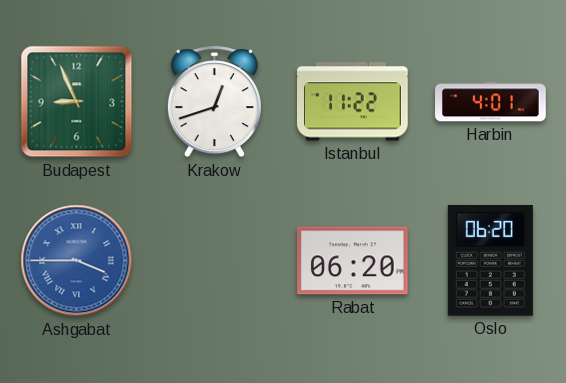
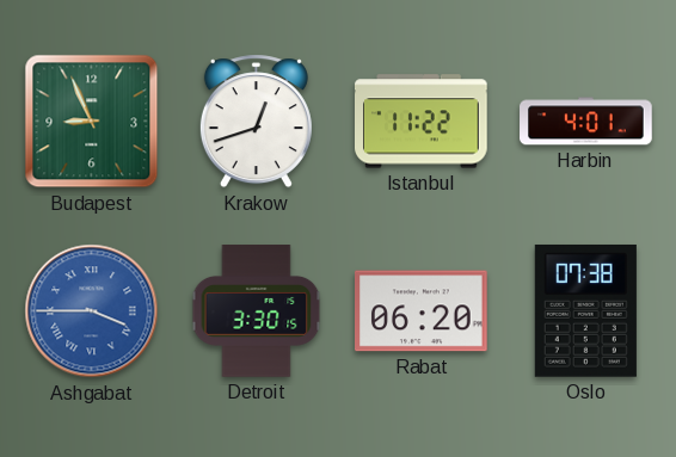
Detroit: none -> 3:30 (257, 311)
Oslo: 06:20 -> 07:38 (585, 310)
